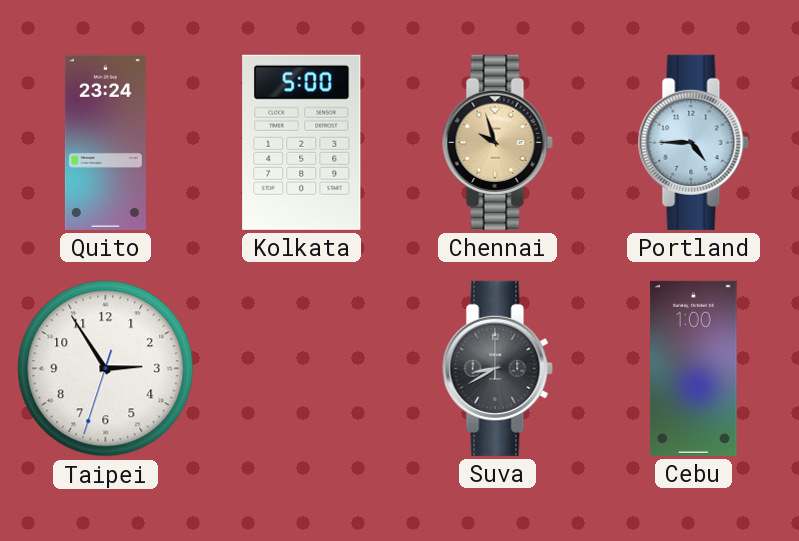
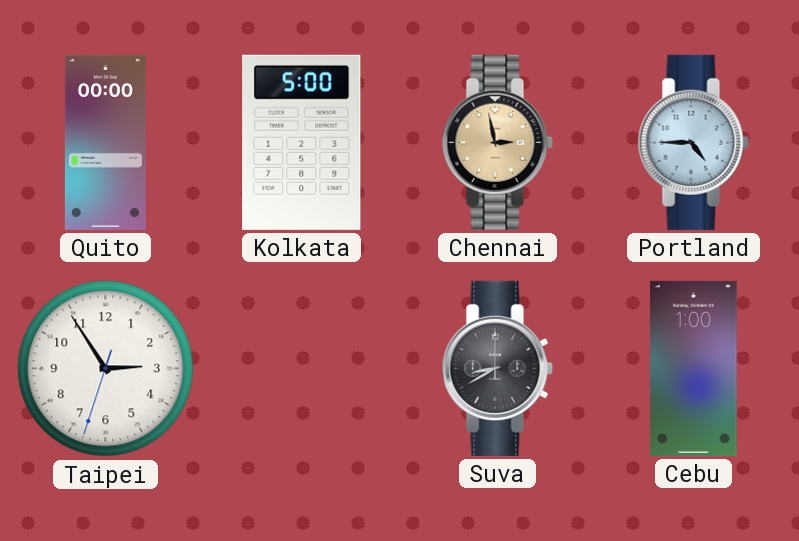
Quito: 23:24 -> 00:00 (105, 142)
Chennai: 9:57 -> 2:58 (497, 142)
